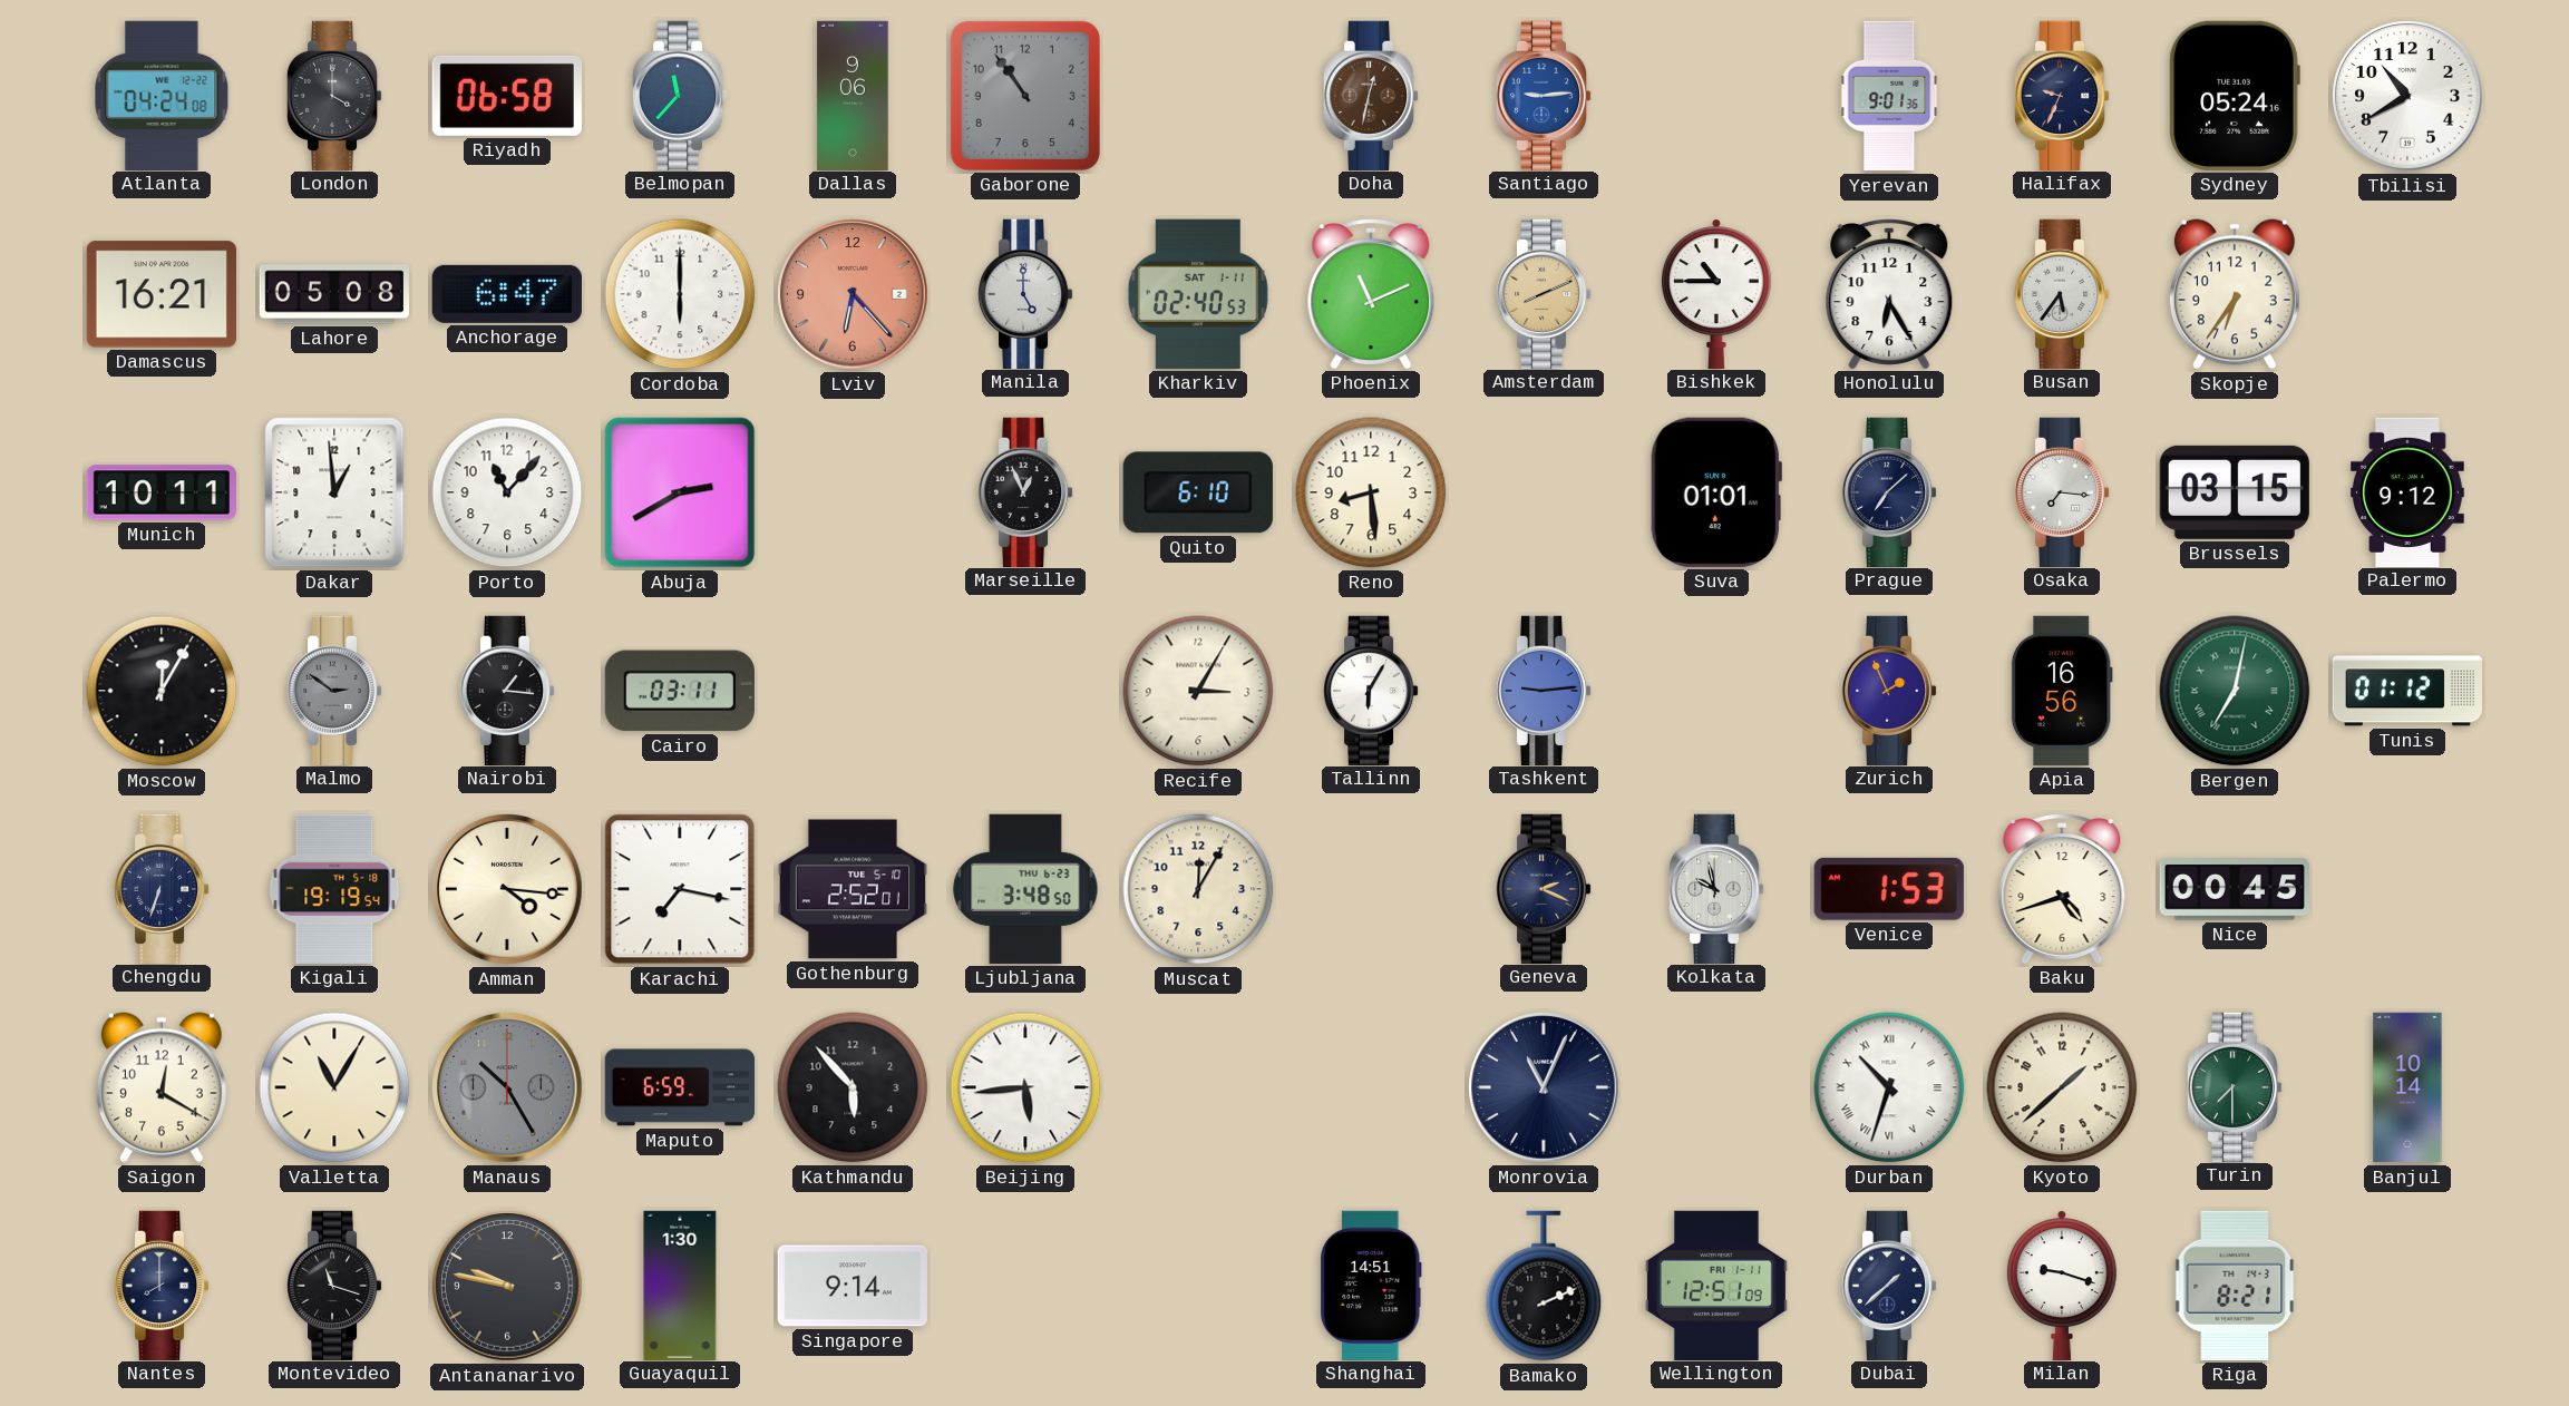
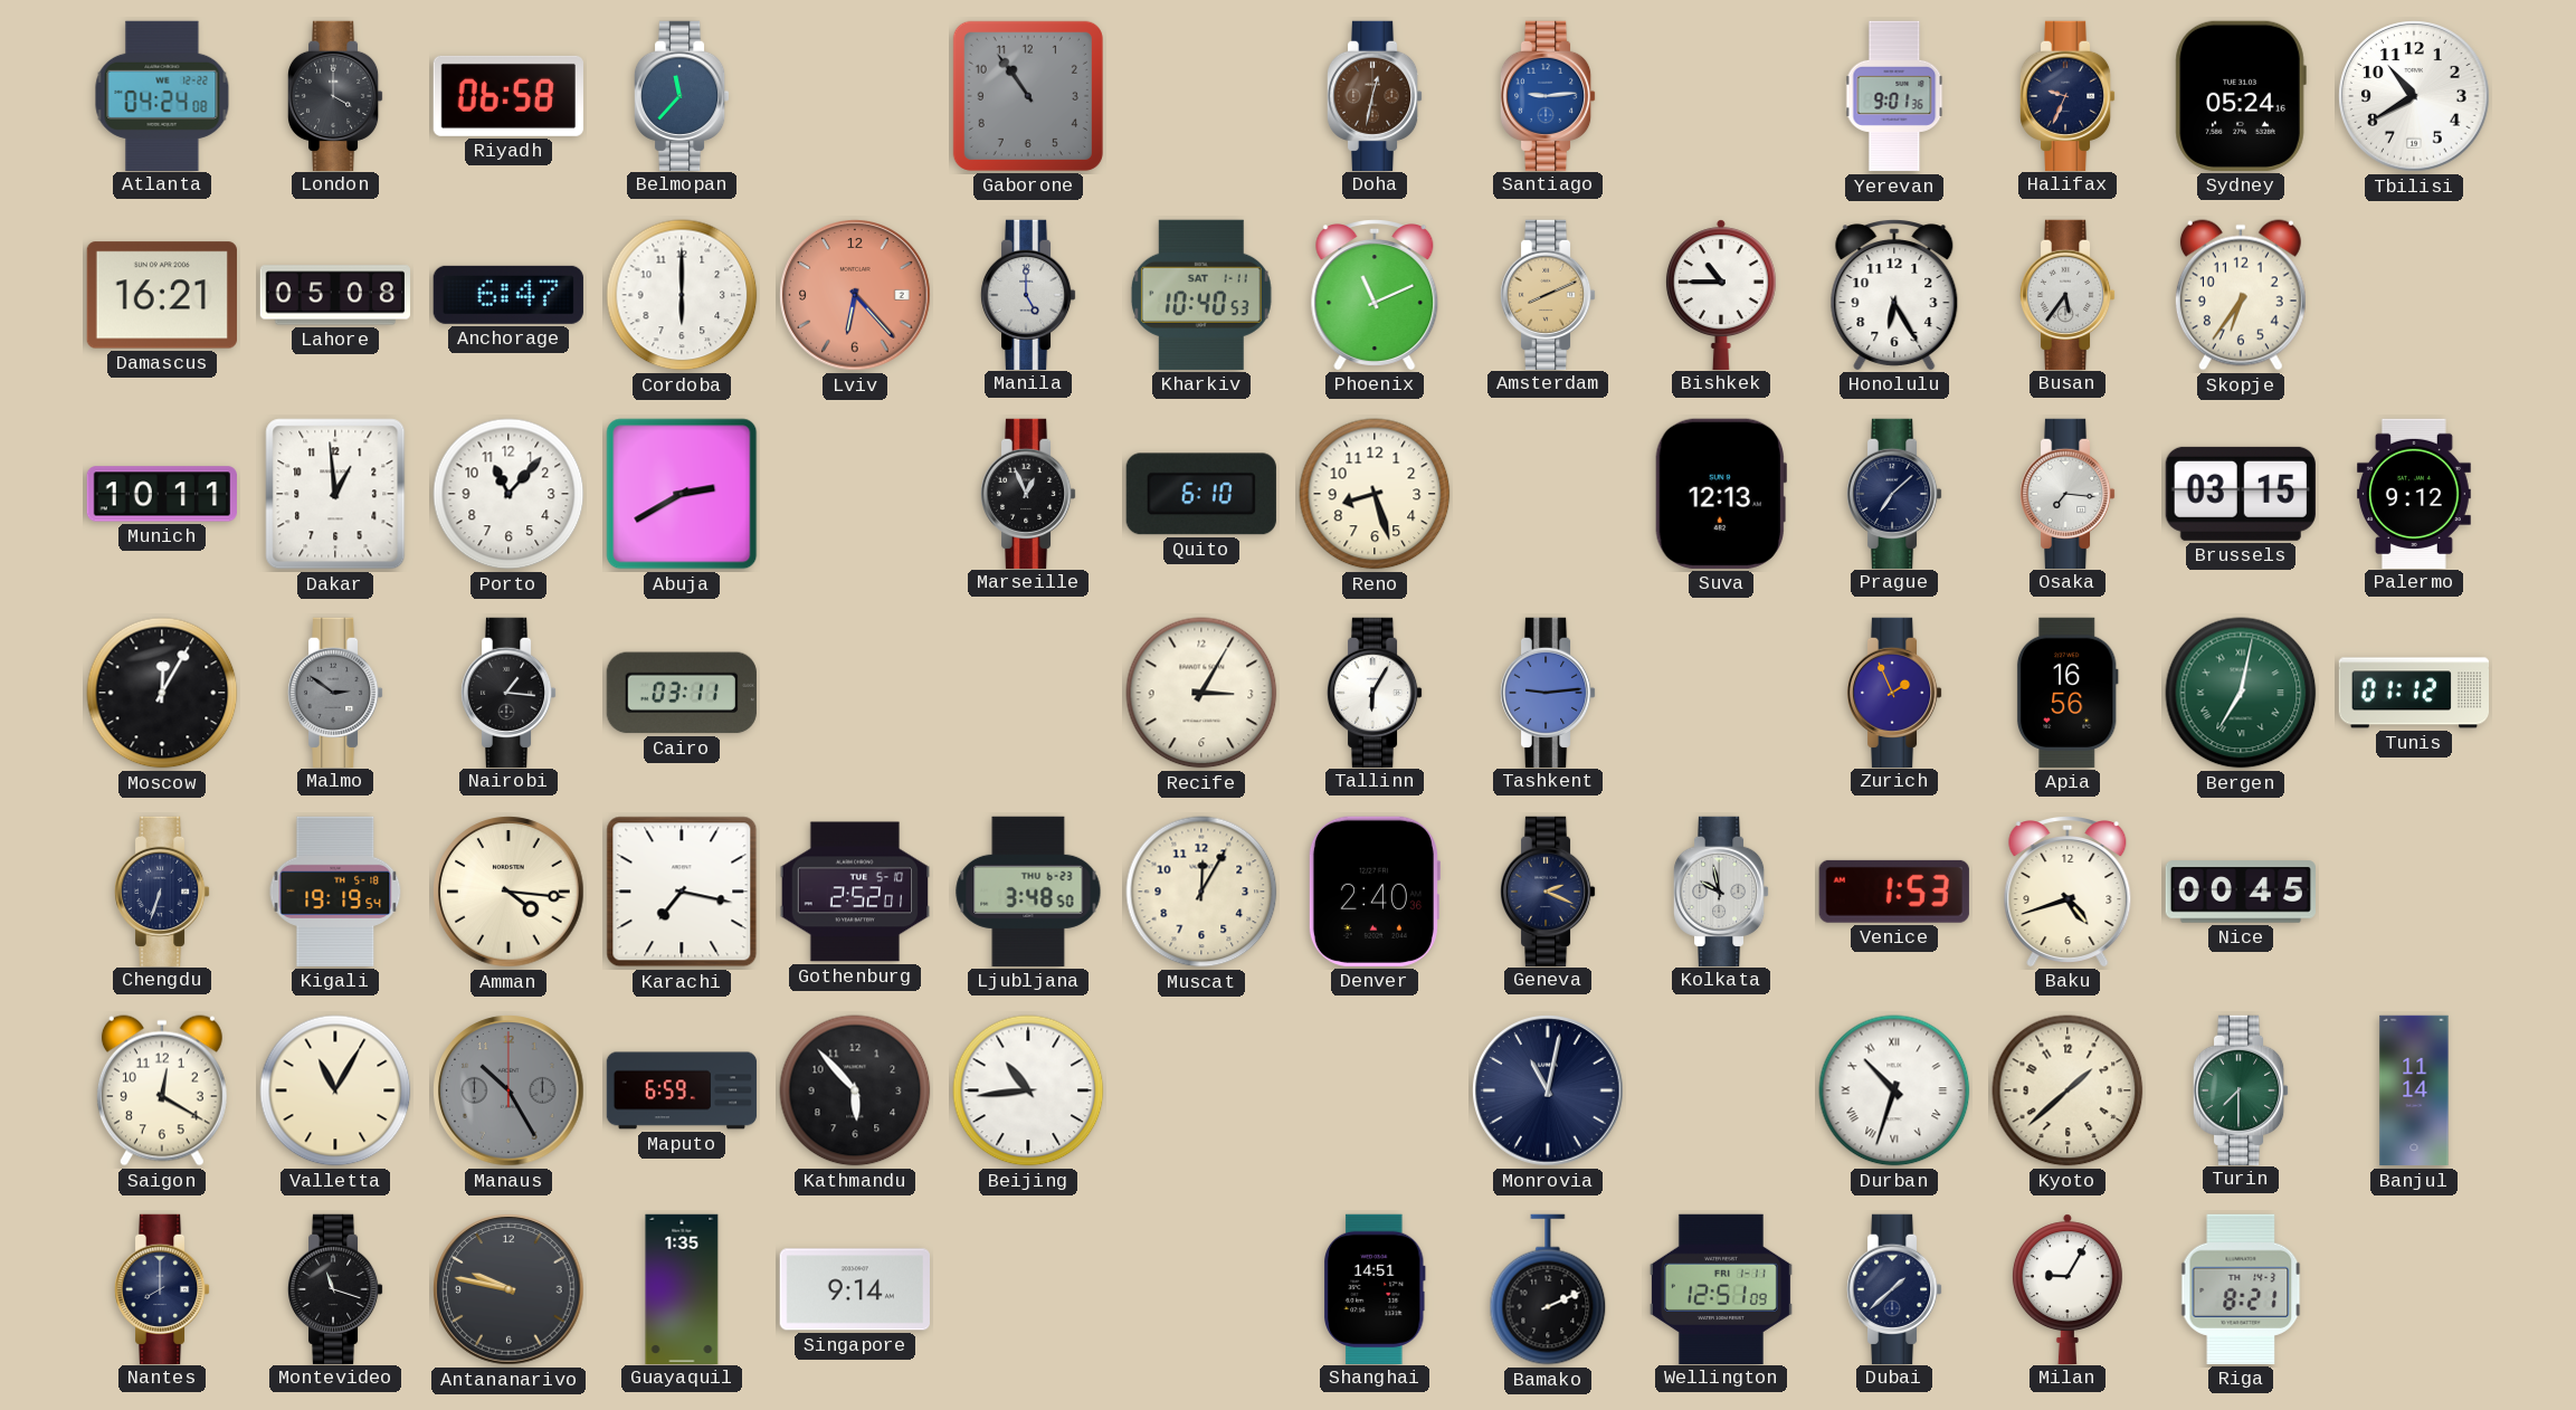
Dallas: 9:06 -> none (853, 95)
Kharkiv: 02:40 -> 10:40 (1201, 295)
Reno: 8:29 -> 8:27 (1375, 494)
Suva: 01:01 -> 12:13 (1720, 494)
Denver: none -> 2:40 (1373, 892)
Beijing: 5:44 -> 10:44 (1028, 1090)
Monrovia: 11:04 -> 11:02 (1548, 1090)
Banjul: 10:14 -> 11:14 (2414, 1090)
Guayaquil: 1:30 -> 1:35 (682, 1288)
Milan: 9:18 -> 9:05 (2068, 1288)
